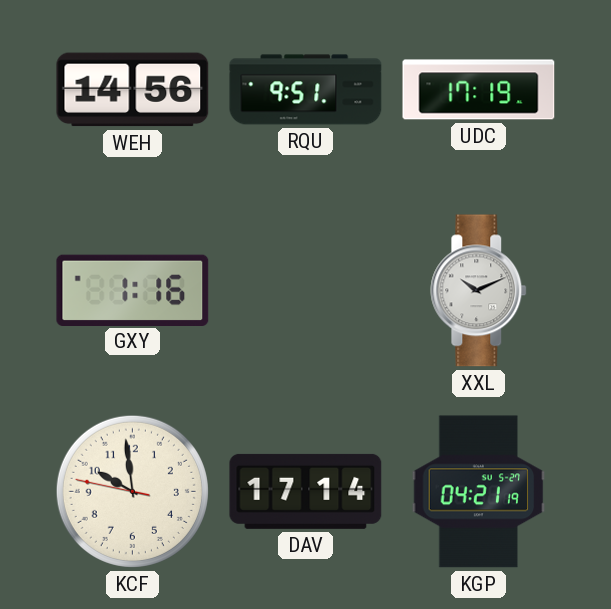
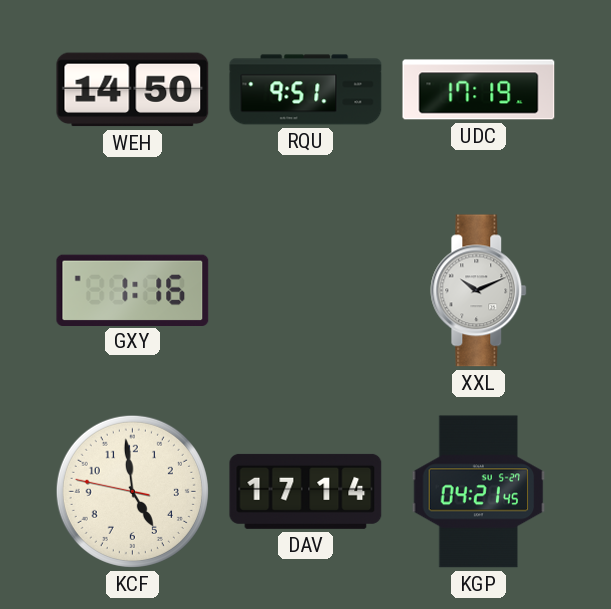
WEH: 14:56 -> 14:50 (133, 90)
KCF: 9:58 -> 4:58 (132, 491)
KGP: 04:21:19 -> 04:21:45 (479, 492)
